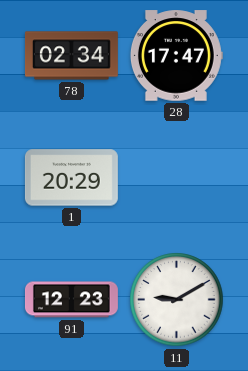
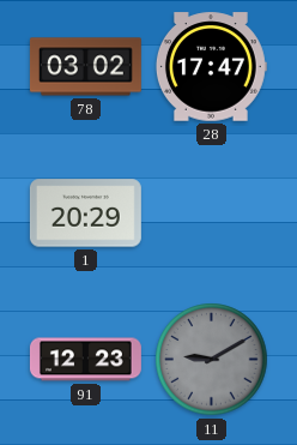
78: 02:34 -> 03:02 (85, 67)
11 dial: white -> grey (212, 360)
